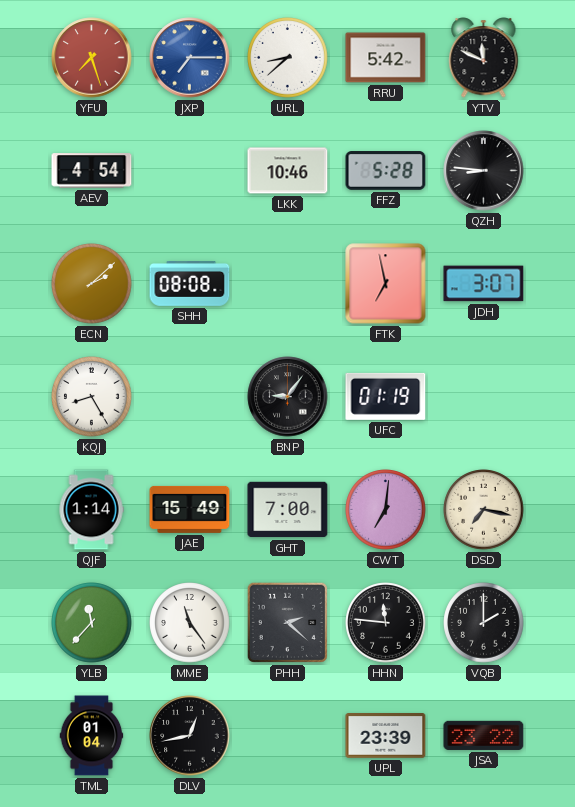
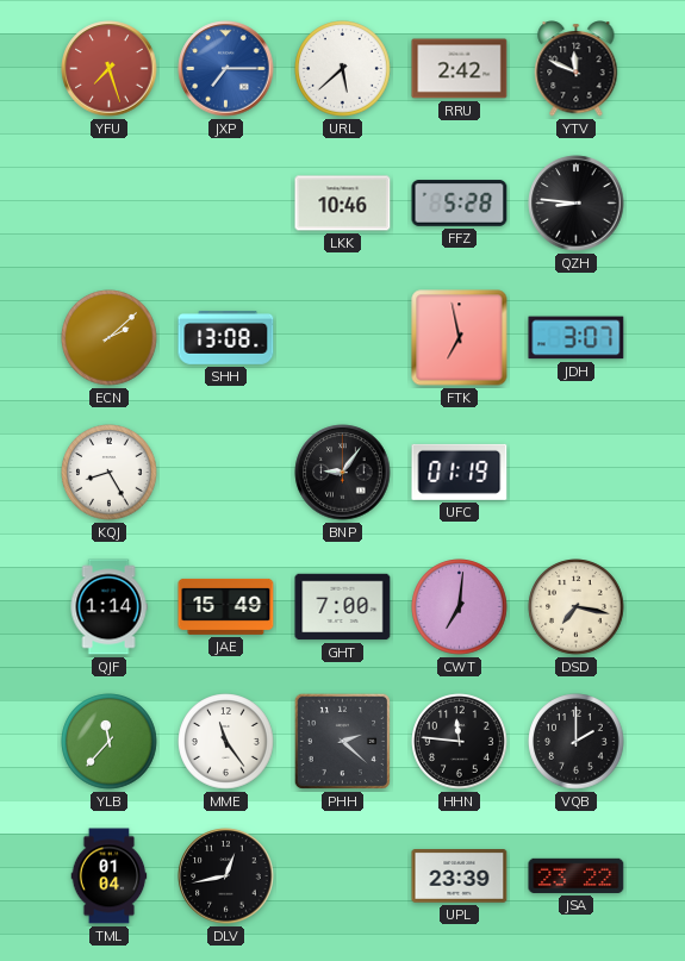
URL: 8:38 -> 5:38 (343, 69)
RRU: 5:42 -> 2:42 (460, 69)
AEV: 4:54 -> none (92, 171)
SHH: 08:08 -> 13:08 (226, 338)
